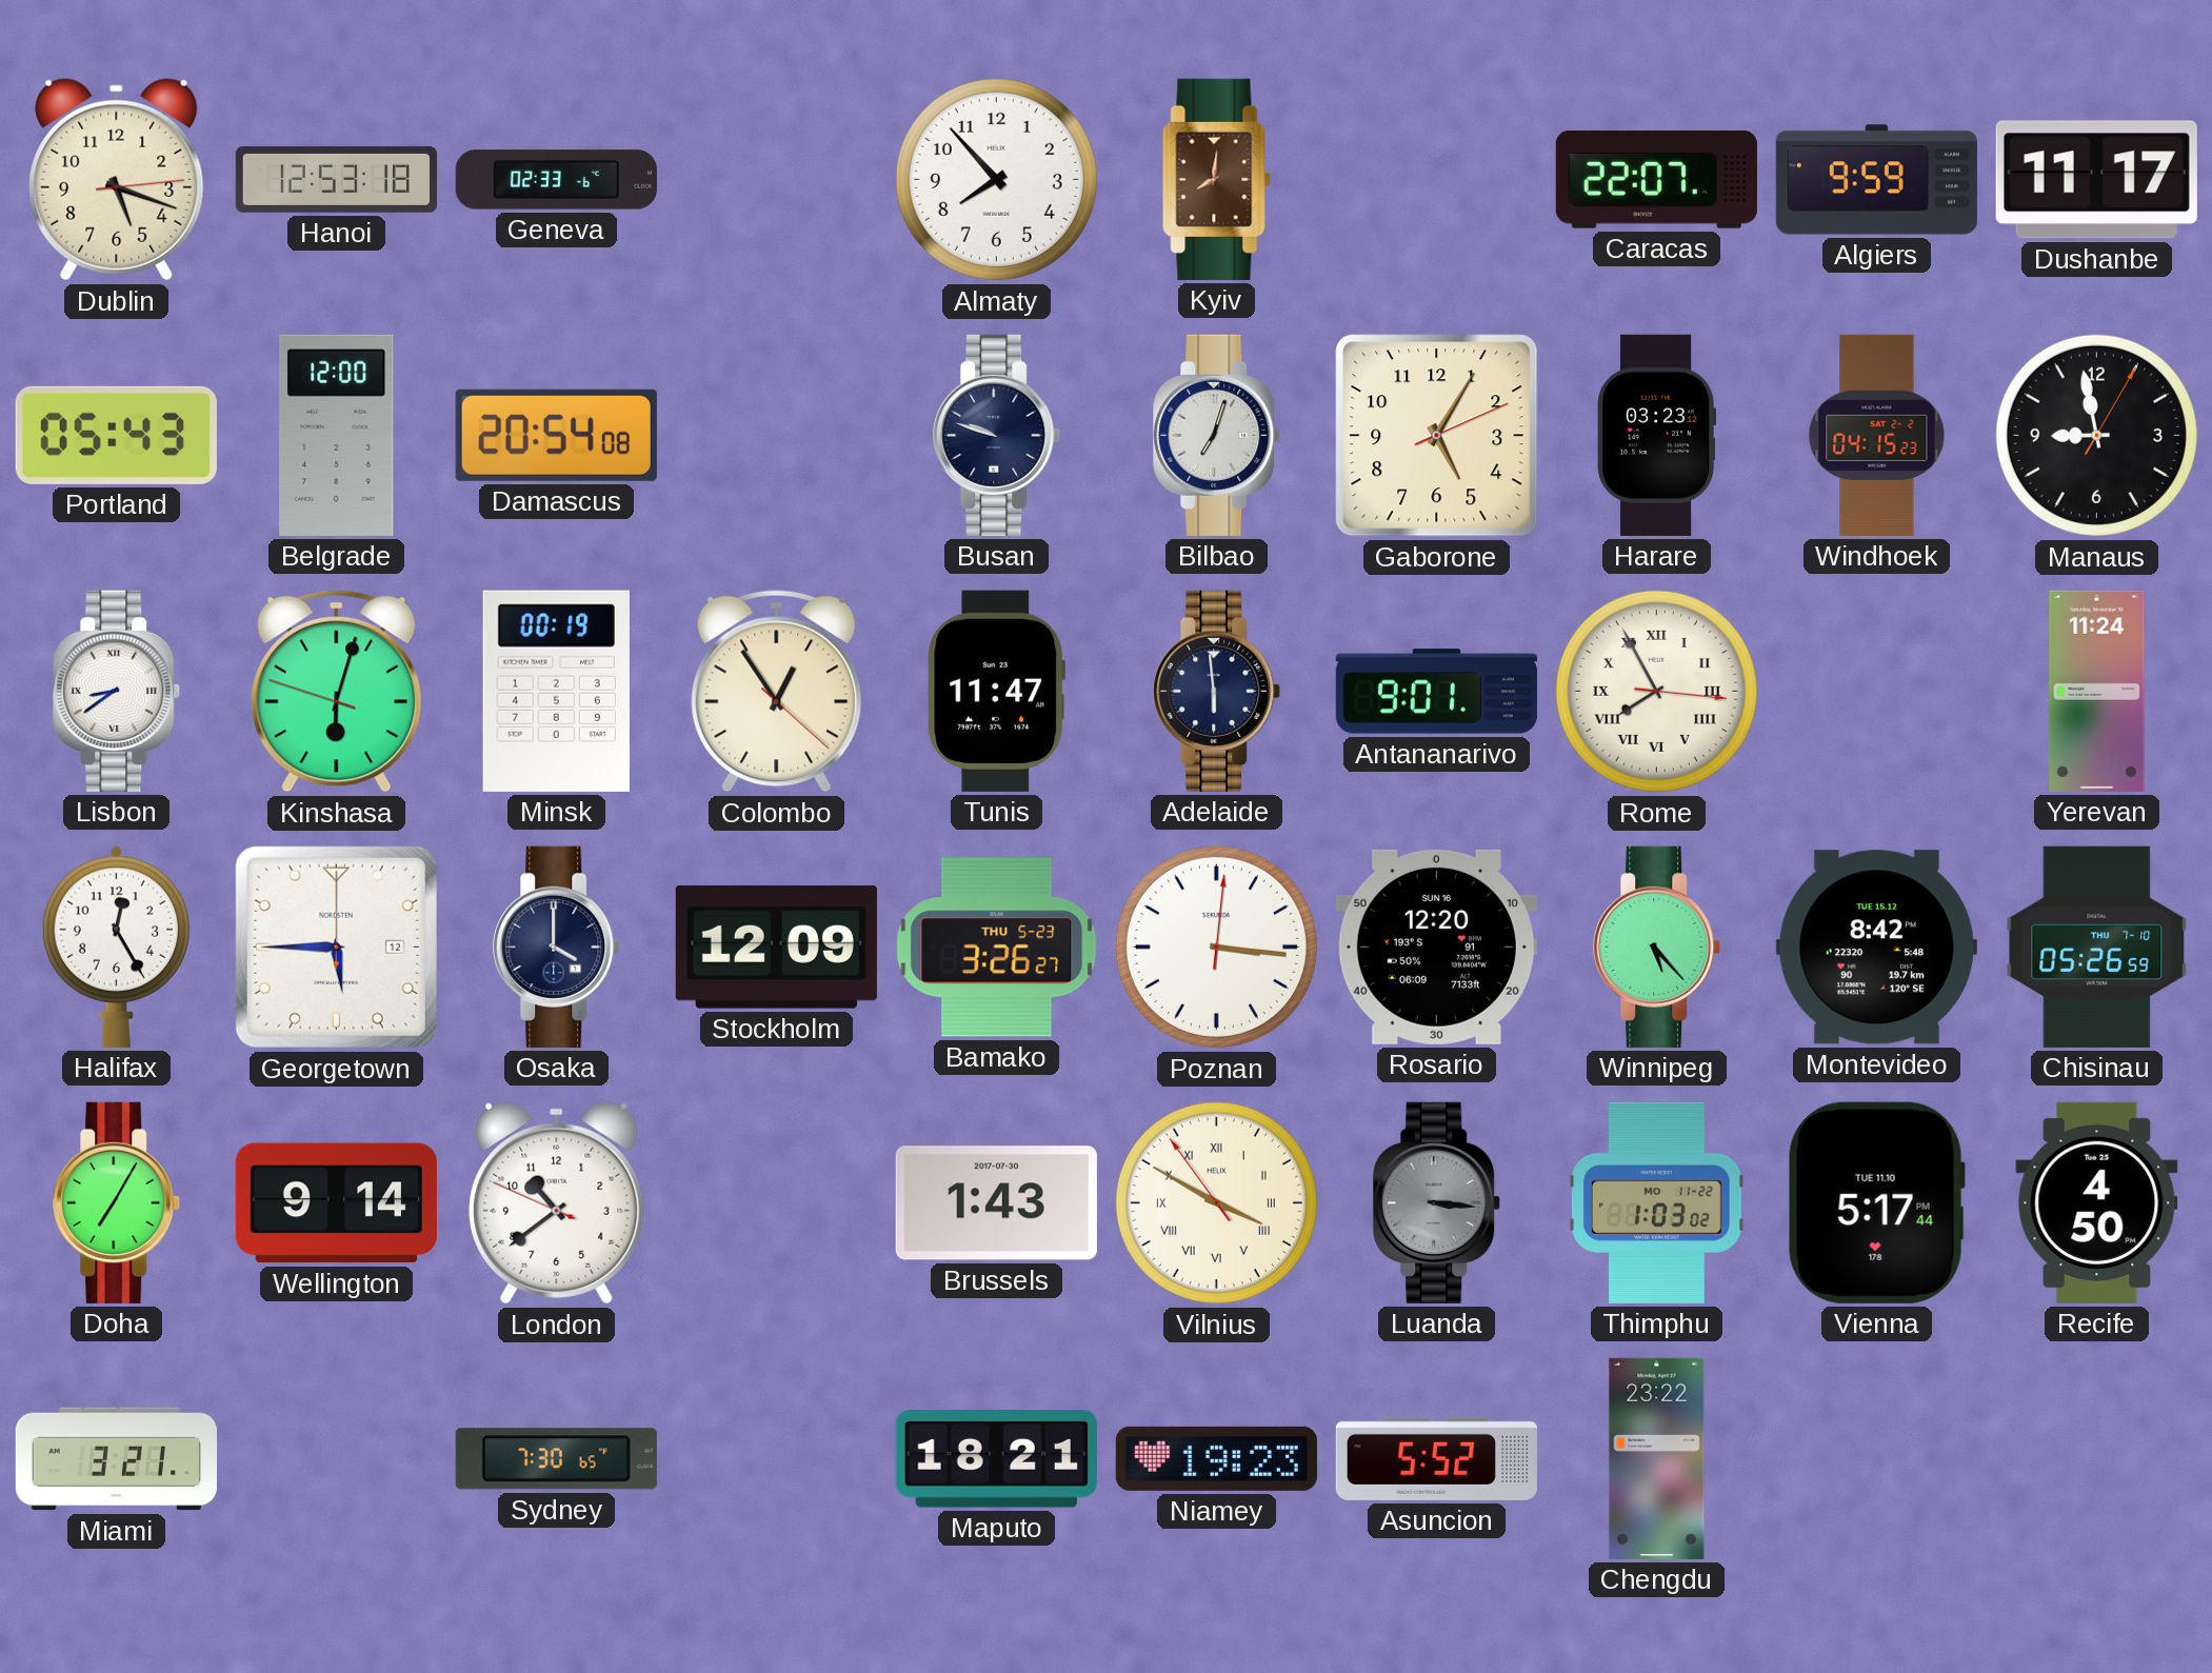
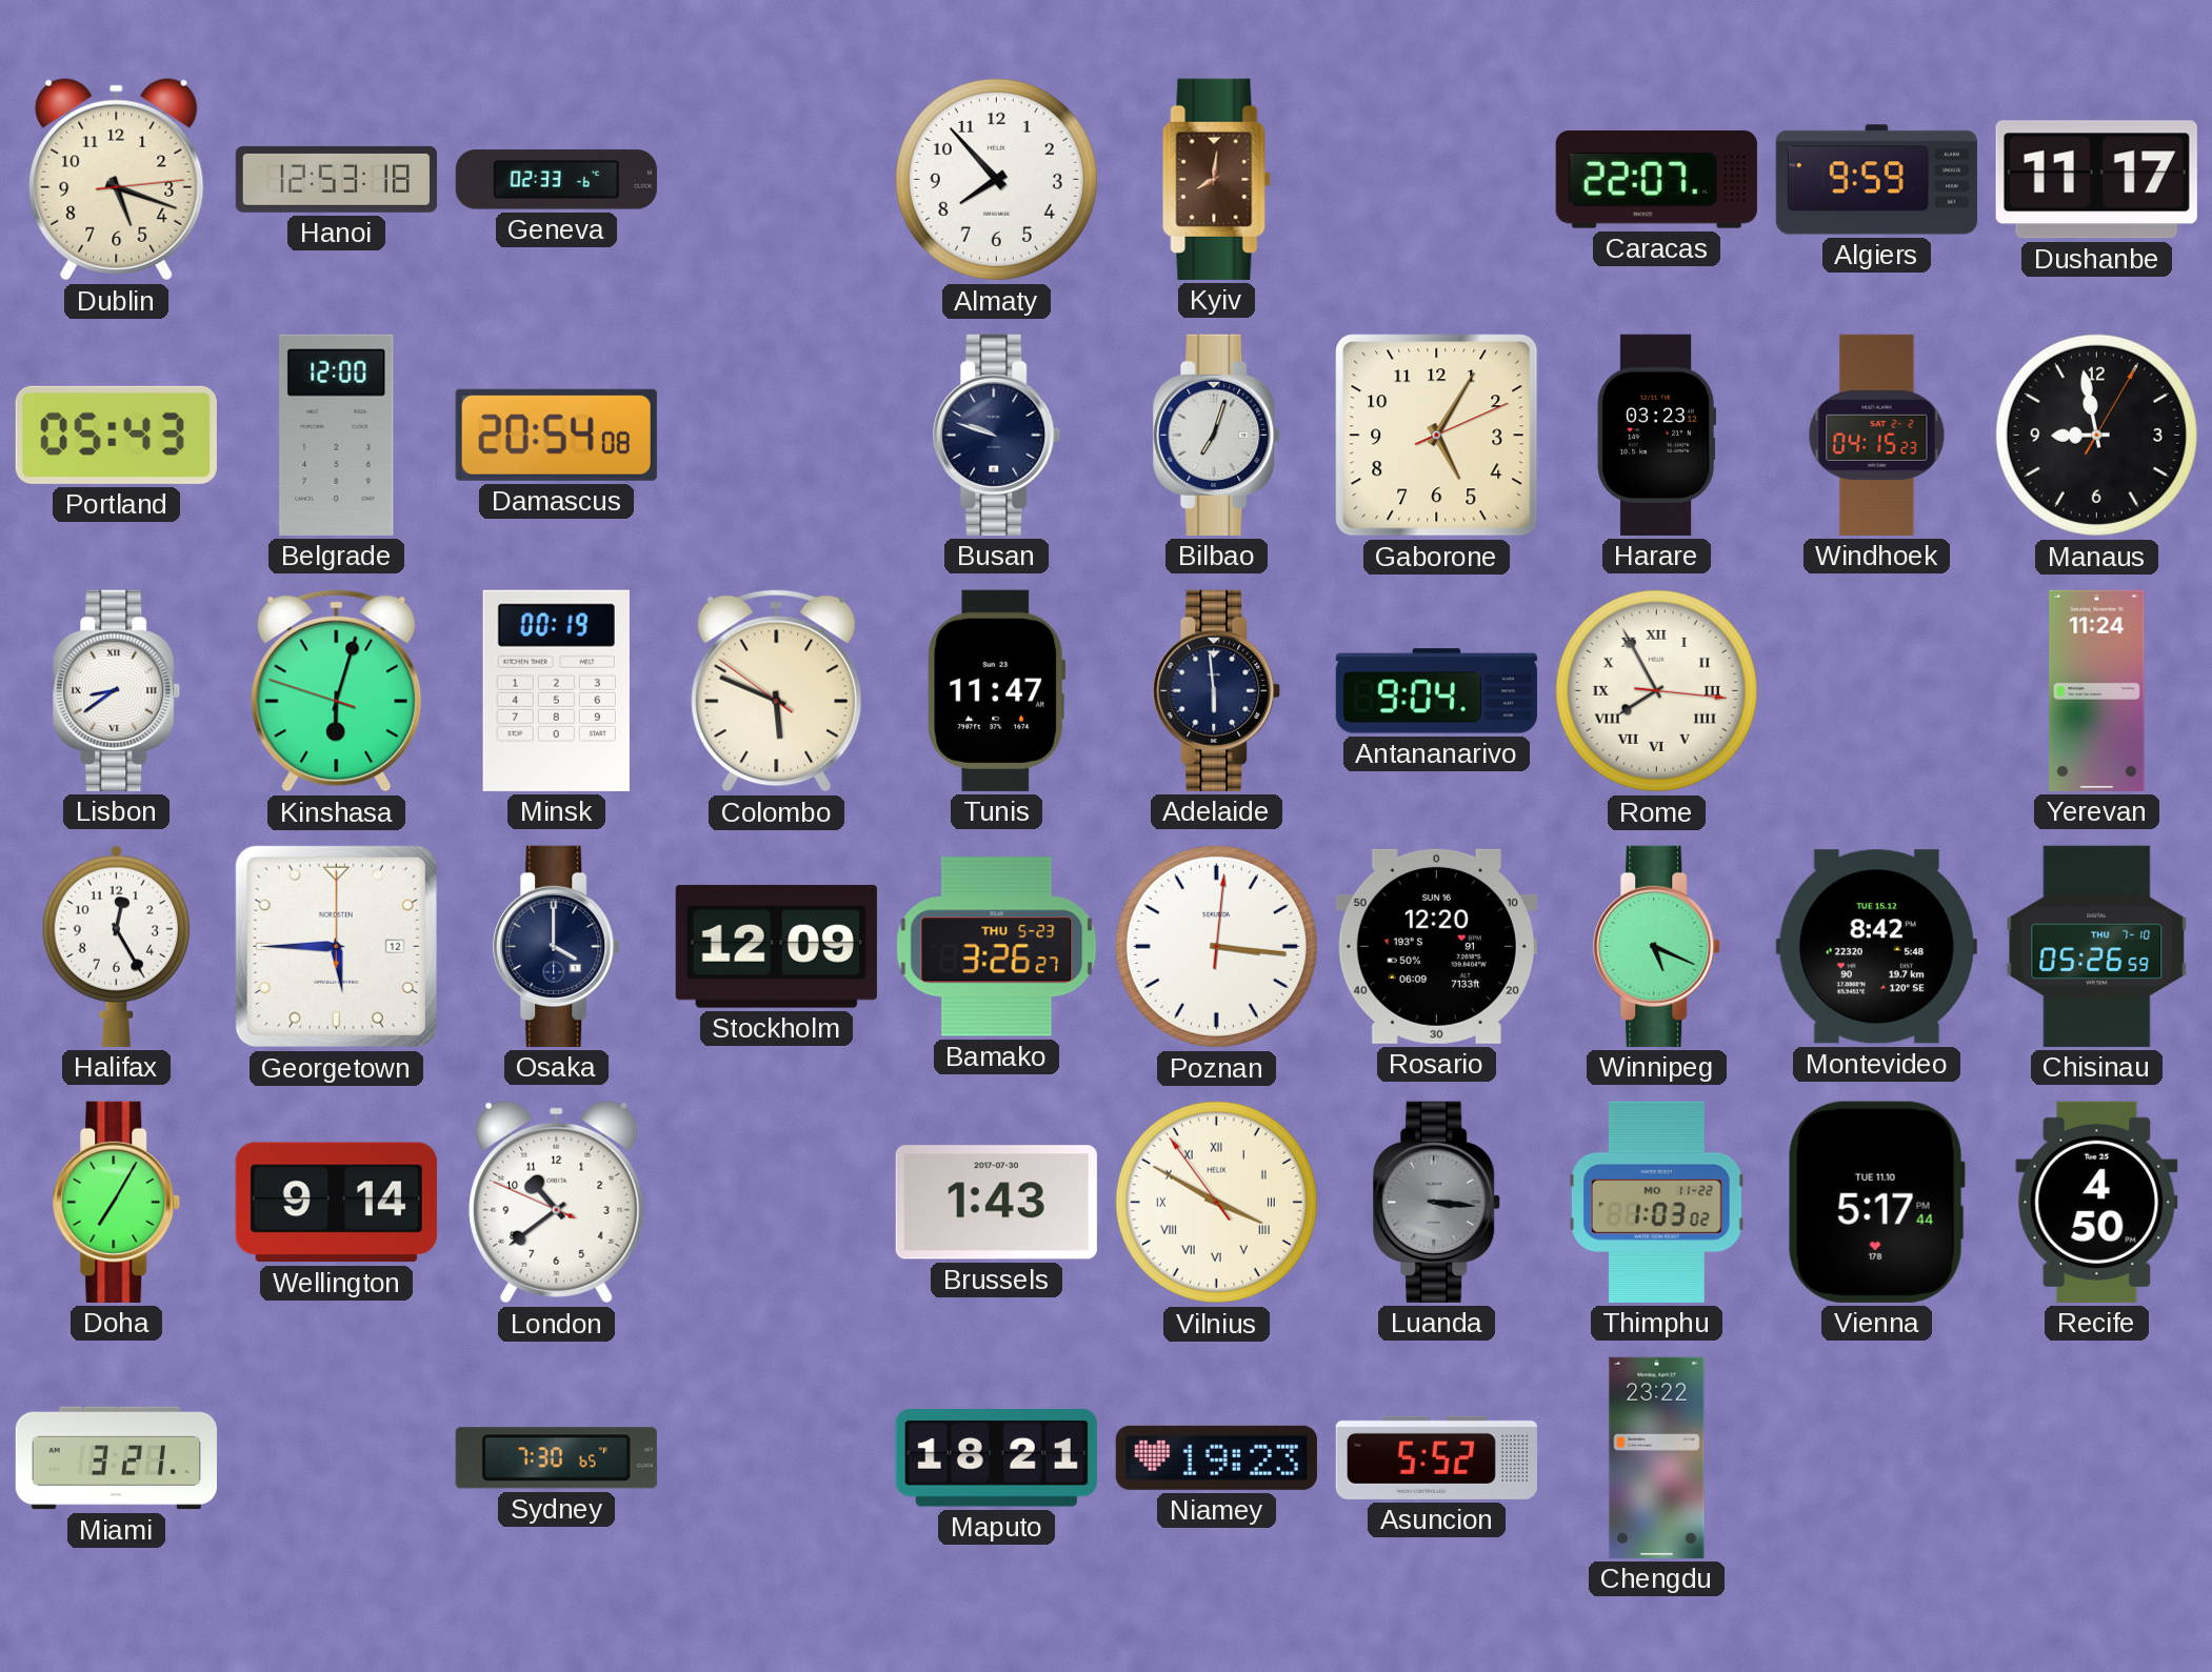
Colombo: 12:54 -> 5:48 (777, 690)
Antananarivo: 9:01 -> 9:04 (1436, 691)
Winnipeg: 5:23 -> 5:19 (1657, 946)
